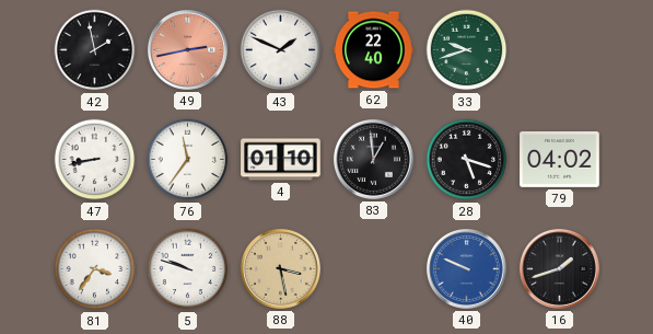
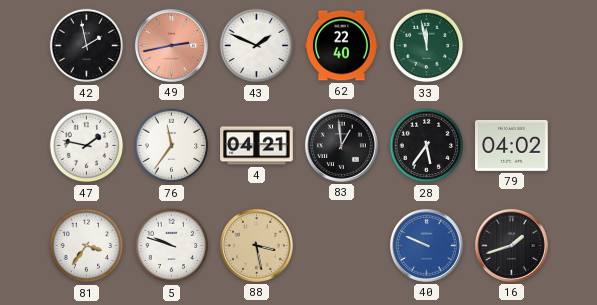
33: 9:42 -> 11:58 (427, 46)
47: 8:43 -> 1:47 (87, 146)
4: 01:10 -> 04:21 (257, 146)
28: 5:18 -> 5:36 (427, 146)
